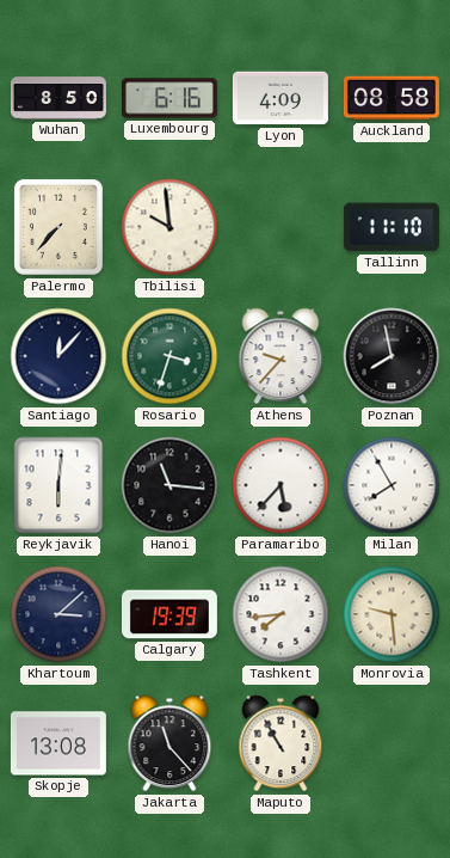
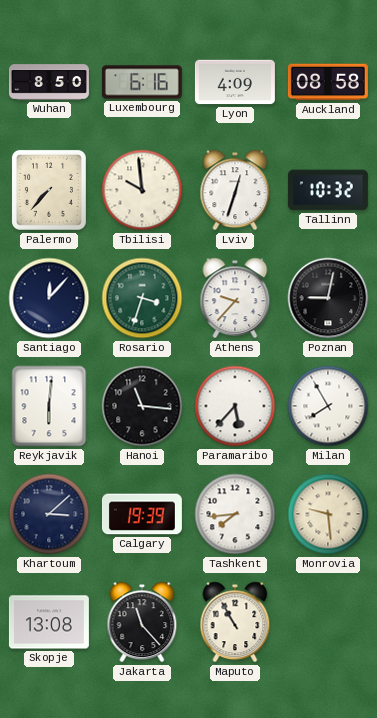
Lviv: none -> 12:33 (235, 190)
Tallinn: 11:10 -> 10:32 (328, 190)
Poznan: 7:58 -> 9:02 (328, 298)
